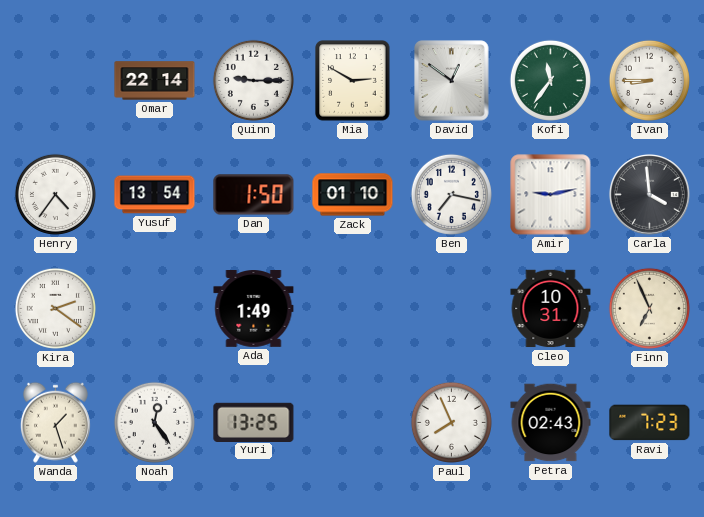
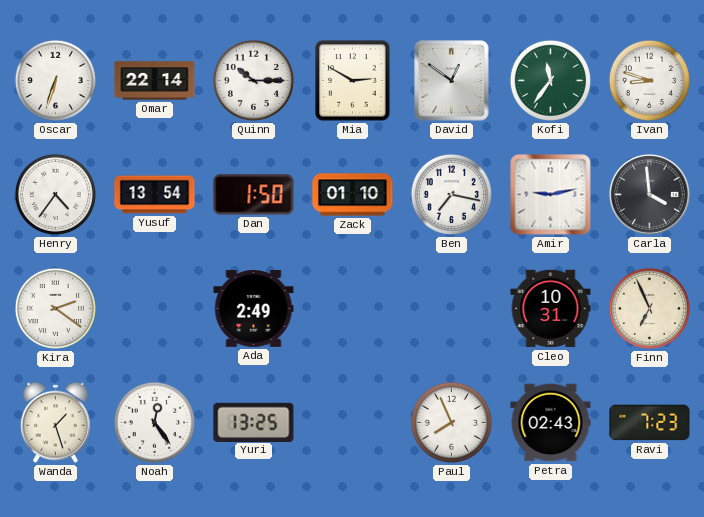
Oscar: none -> 6:33 (55, 80)
Quinn: 9:15 -> 10:15 (253, 80)
Ivan: 8:45 -> 8:48 (649, 80)
Ada: 1:49 -> 2:49 (254, 309)
